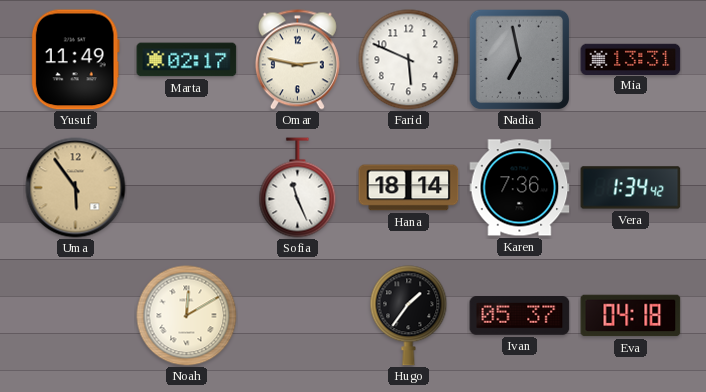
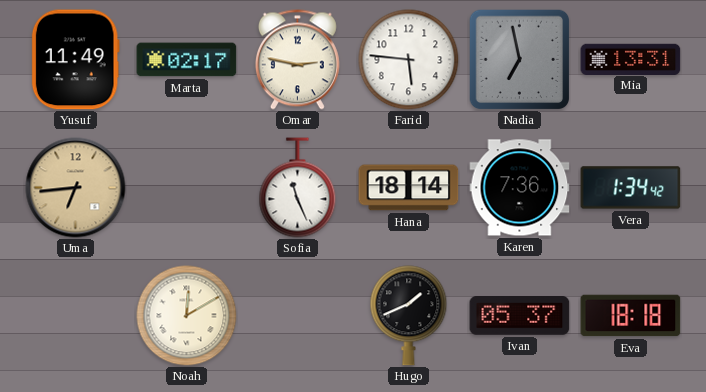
Farid: 5:49 -> 5:46 (409, 60)
Uma: 5:54 -> 6:44 (76, 188)
Hugo: 1:36 -> 1:41 (409, 316)
Eva: 04:18 -> 18:18 (631, 316)
